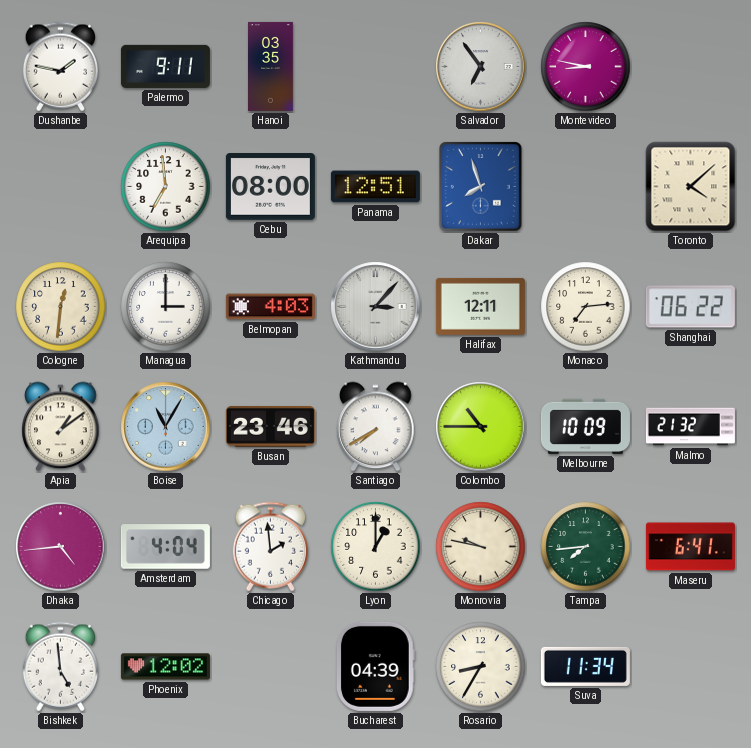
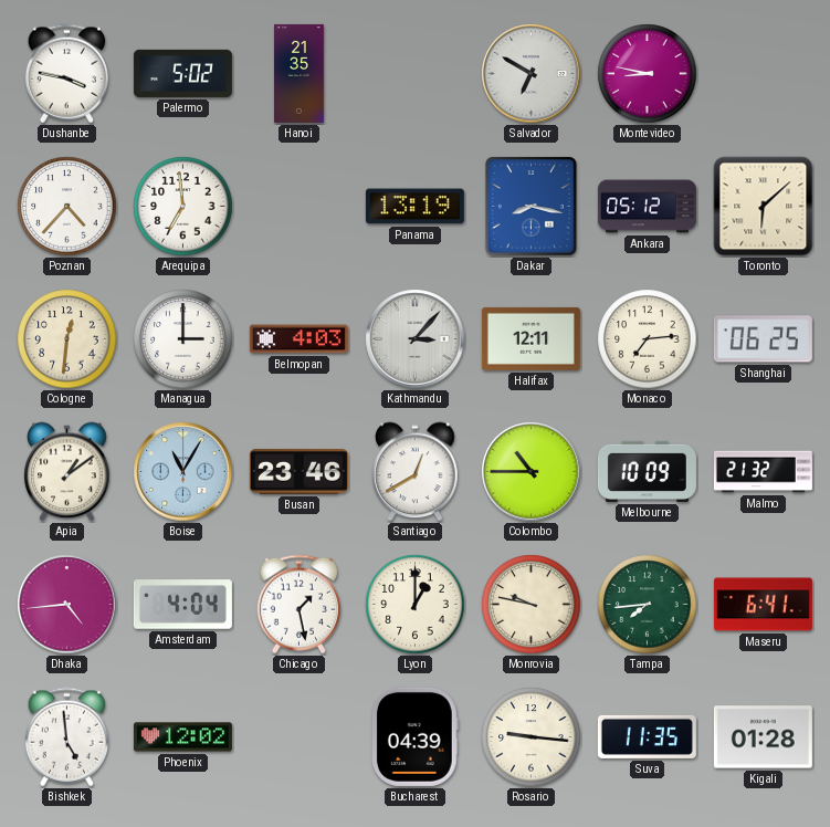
Dushanbe: 1:47 -> 3:47 (66, 74)
Palermo: 9:11 -> 5:02 (182, 73)
Hanoi: 03:35 -> 21:35 (300, 73)
Salvador: 6:54 -> 6:50 (532, 74)
Poznan: none -> 4:37 (67, 207)
Cebu: 08:00 -> none (270, 187)
Panama: 12:51 -> 13:19 (414, 207)
Dakar: 7:57 -> 8:17 (530, 207)
Ankara: none -> 05:12 (647, 207)
Toronto: 4:08 -> 6:08 (764, 207)
Shanghai: 06:22 -> 06:25 (763, 339)
Santiago: 7:40 -> 12:40 (416, 472)
Chicago: 1:59 -> 1:28 (298, 605)
Rosario: 8:35 -> 9:16 (532, 737)
Suva: 11:34 -> 11:35 (647, 736)
Kigali: none -> 01:28 (763, 737)
